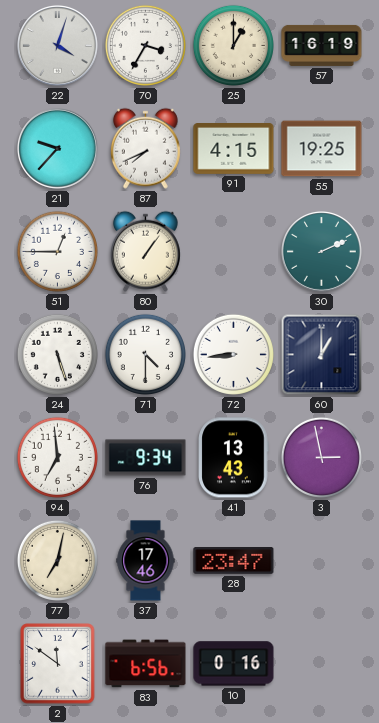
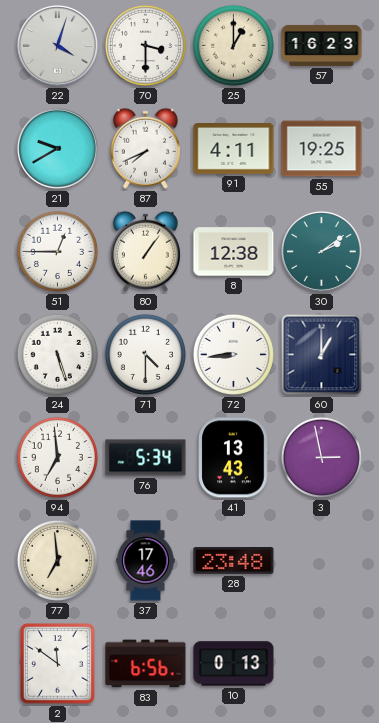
70: 3:35 -> 3:30 (145, 45)
57: 16:19 -> 16:23 (322, 45)
21: 9:37 -> 9:40 (57, 148)
91: 4:15 -> 4:11 (234, 149)
8: none -> 12:38 (234, 252)
30: 2:11 -> 2:09 (321, 251)
76: 9:34 -> 5:34 (146, 458)
77: 7:02 -> 6:59 (57, 560)
28: 23:47 -> 23:48 (234, 561)
10: 0:16 -> 0:13 (234, 664)
